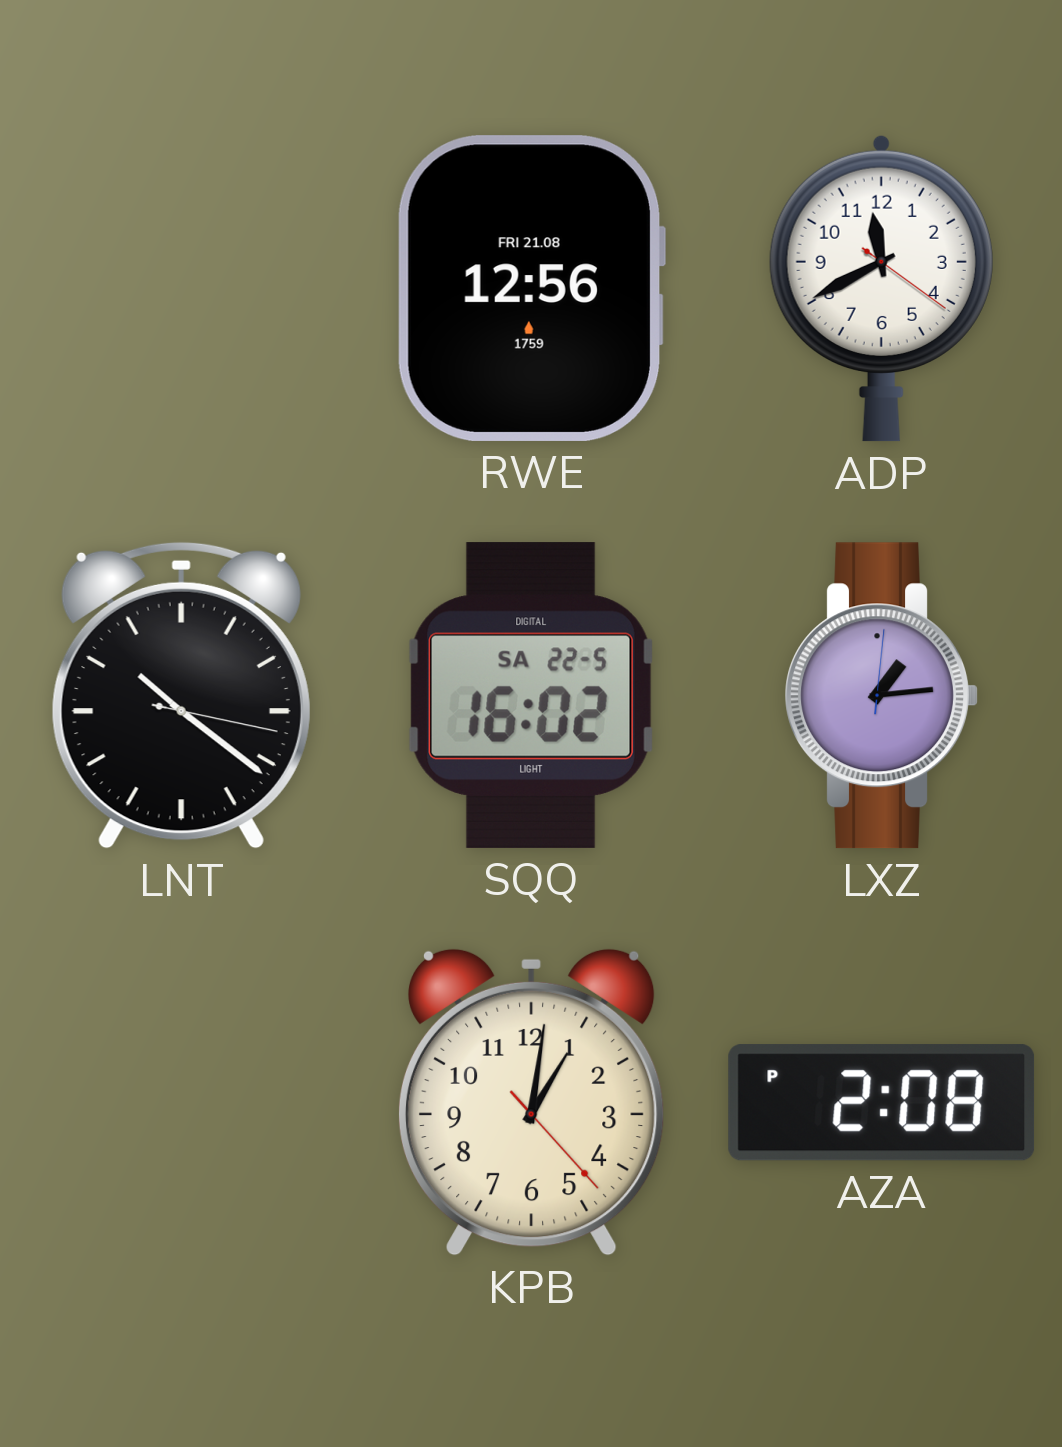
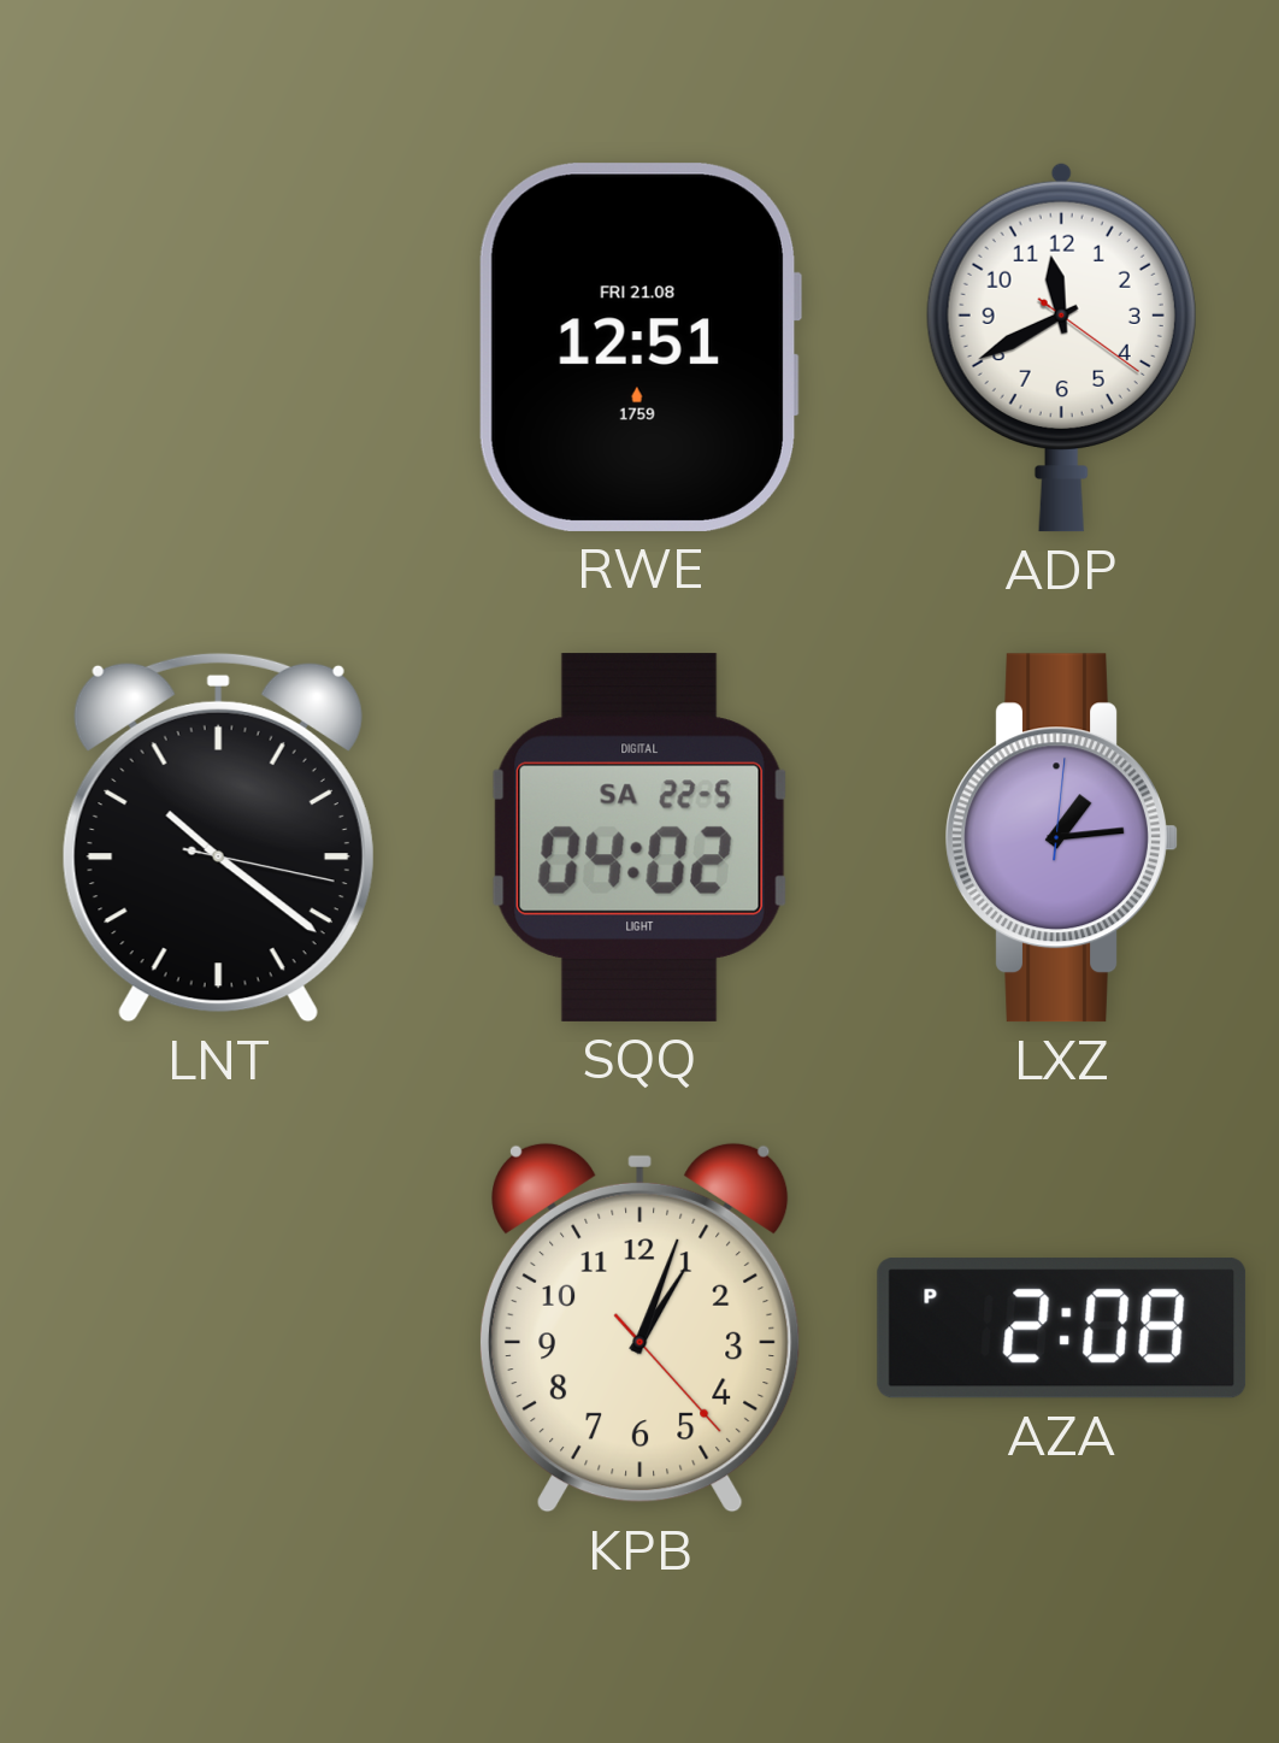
RWE: 12:56 -> 12:51 (638, 347)
SQQ: 16:02 -> 04:02 (639, 837)
KPB: 1:01 -> 1:03 (639, 1327)
